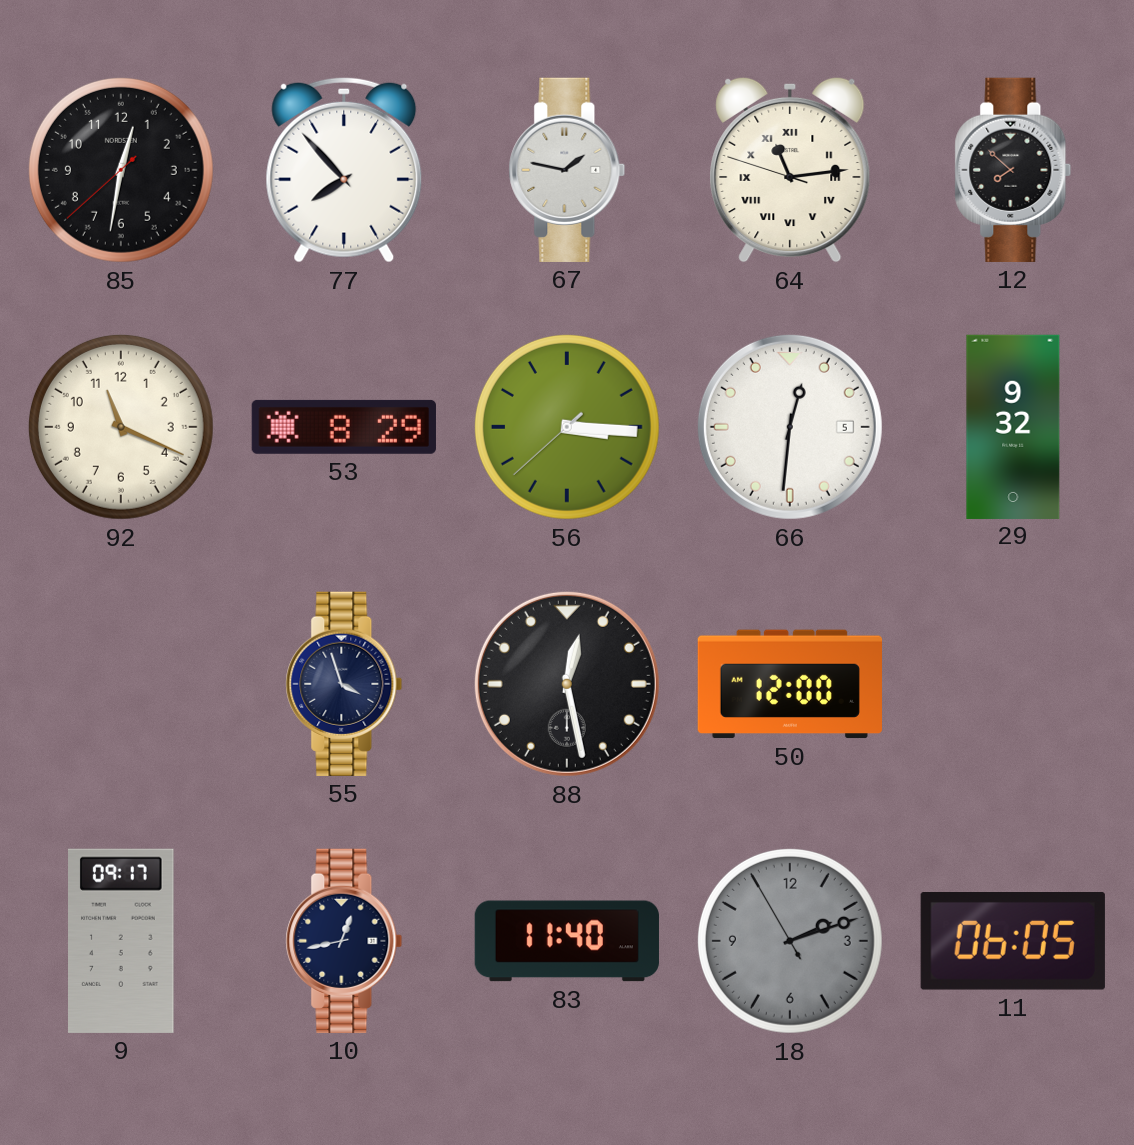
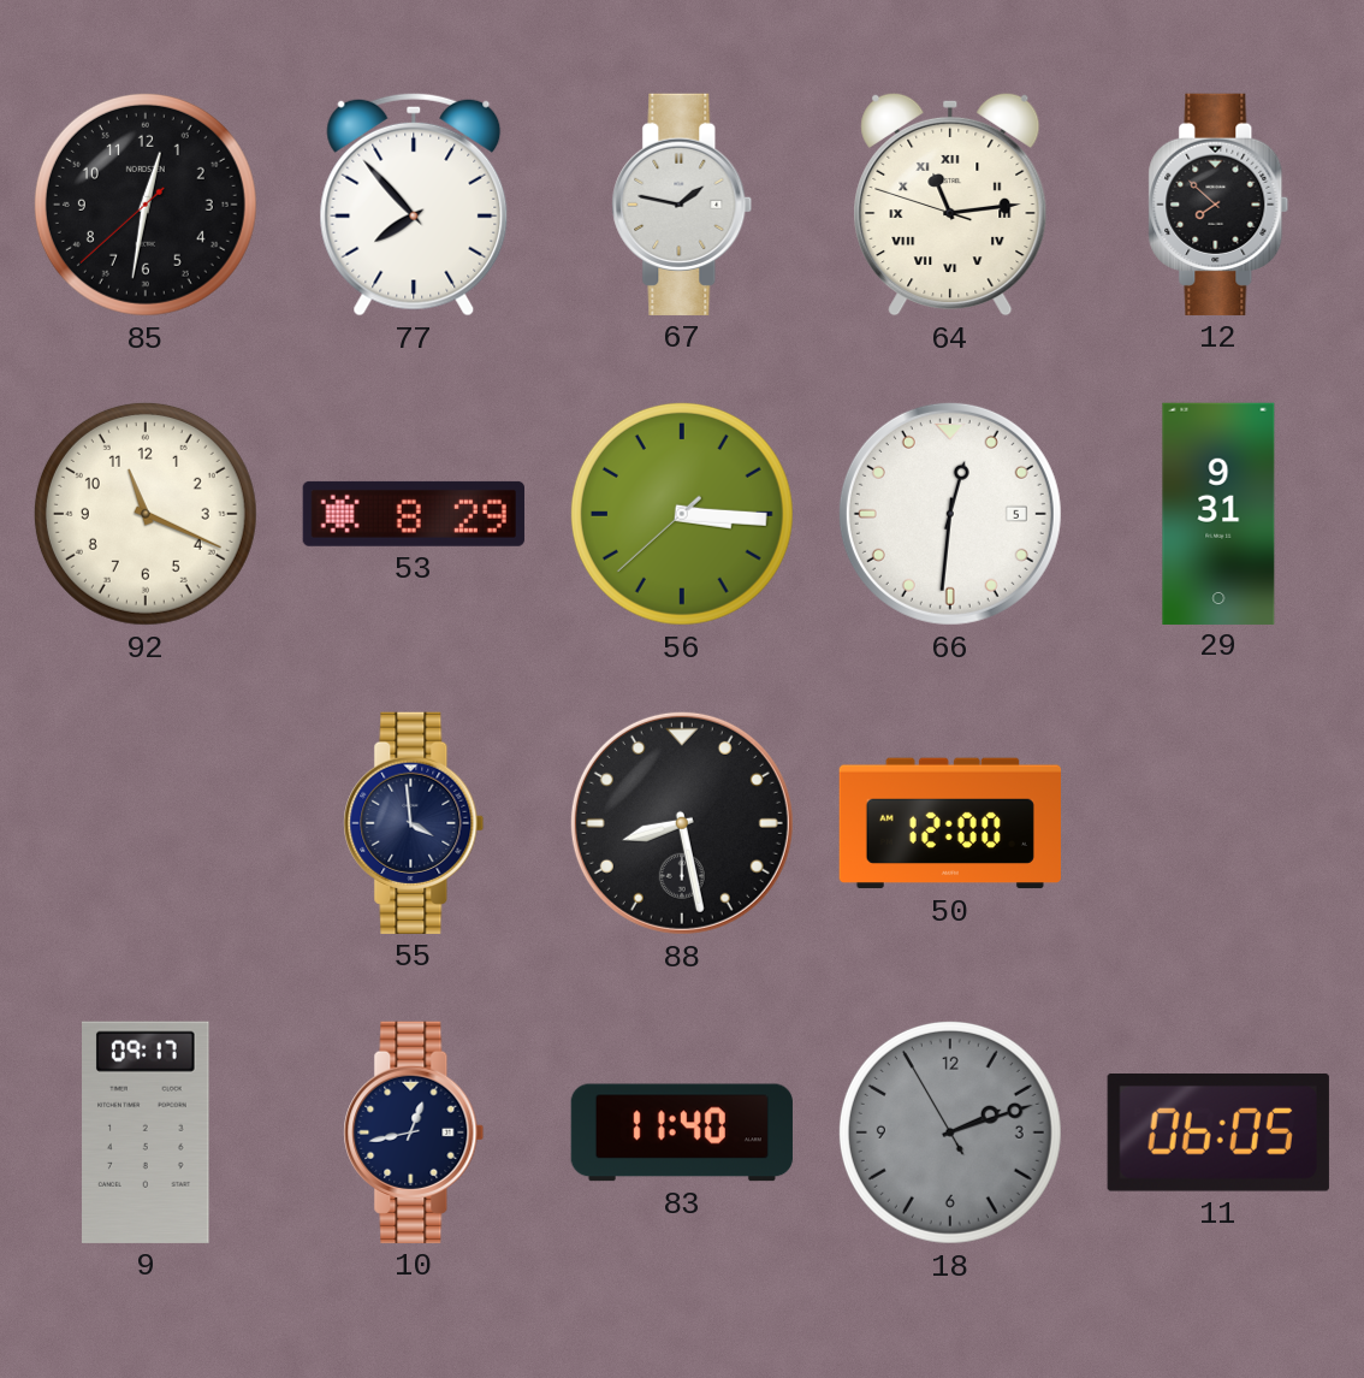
29: 9:32 -> 9:31 (1218, 513)
55: 3:57 -> 3:59 (414, 823)
88: 12:28 -> 8:28 (682, 823)
